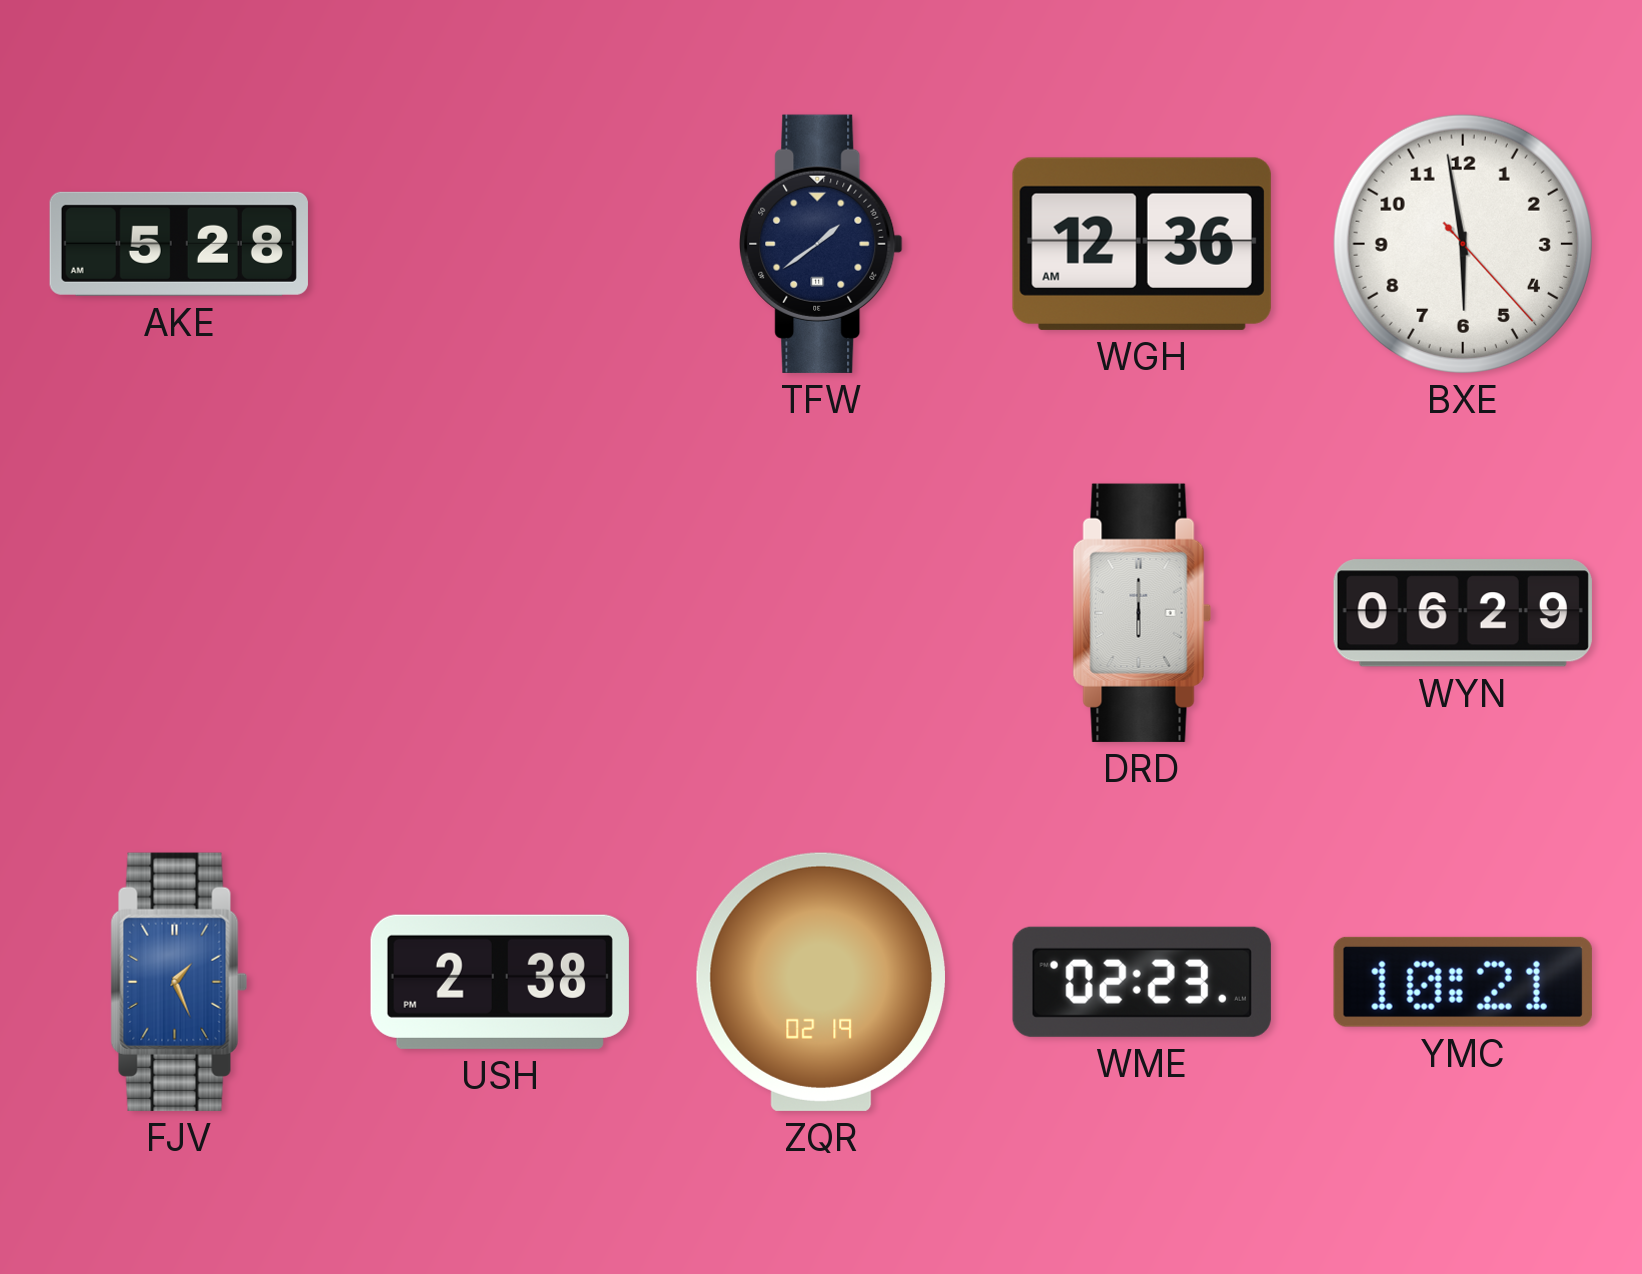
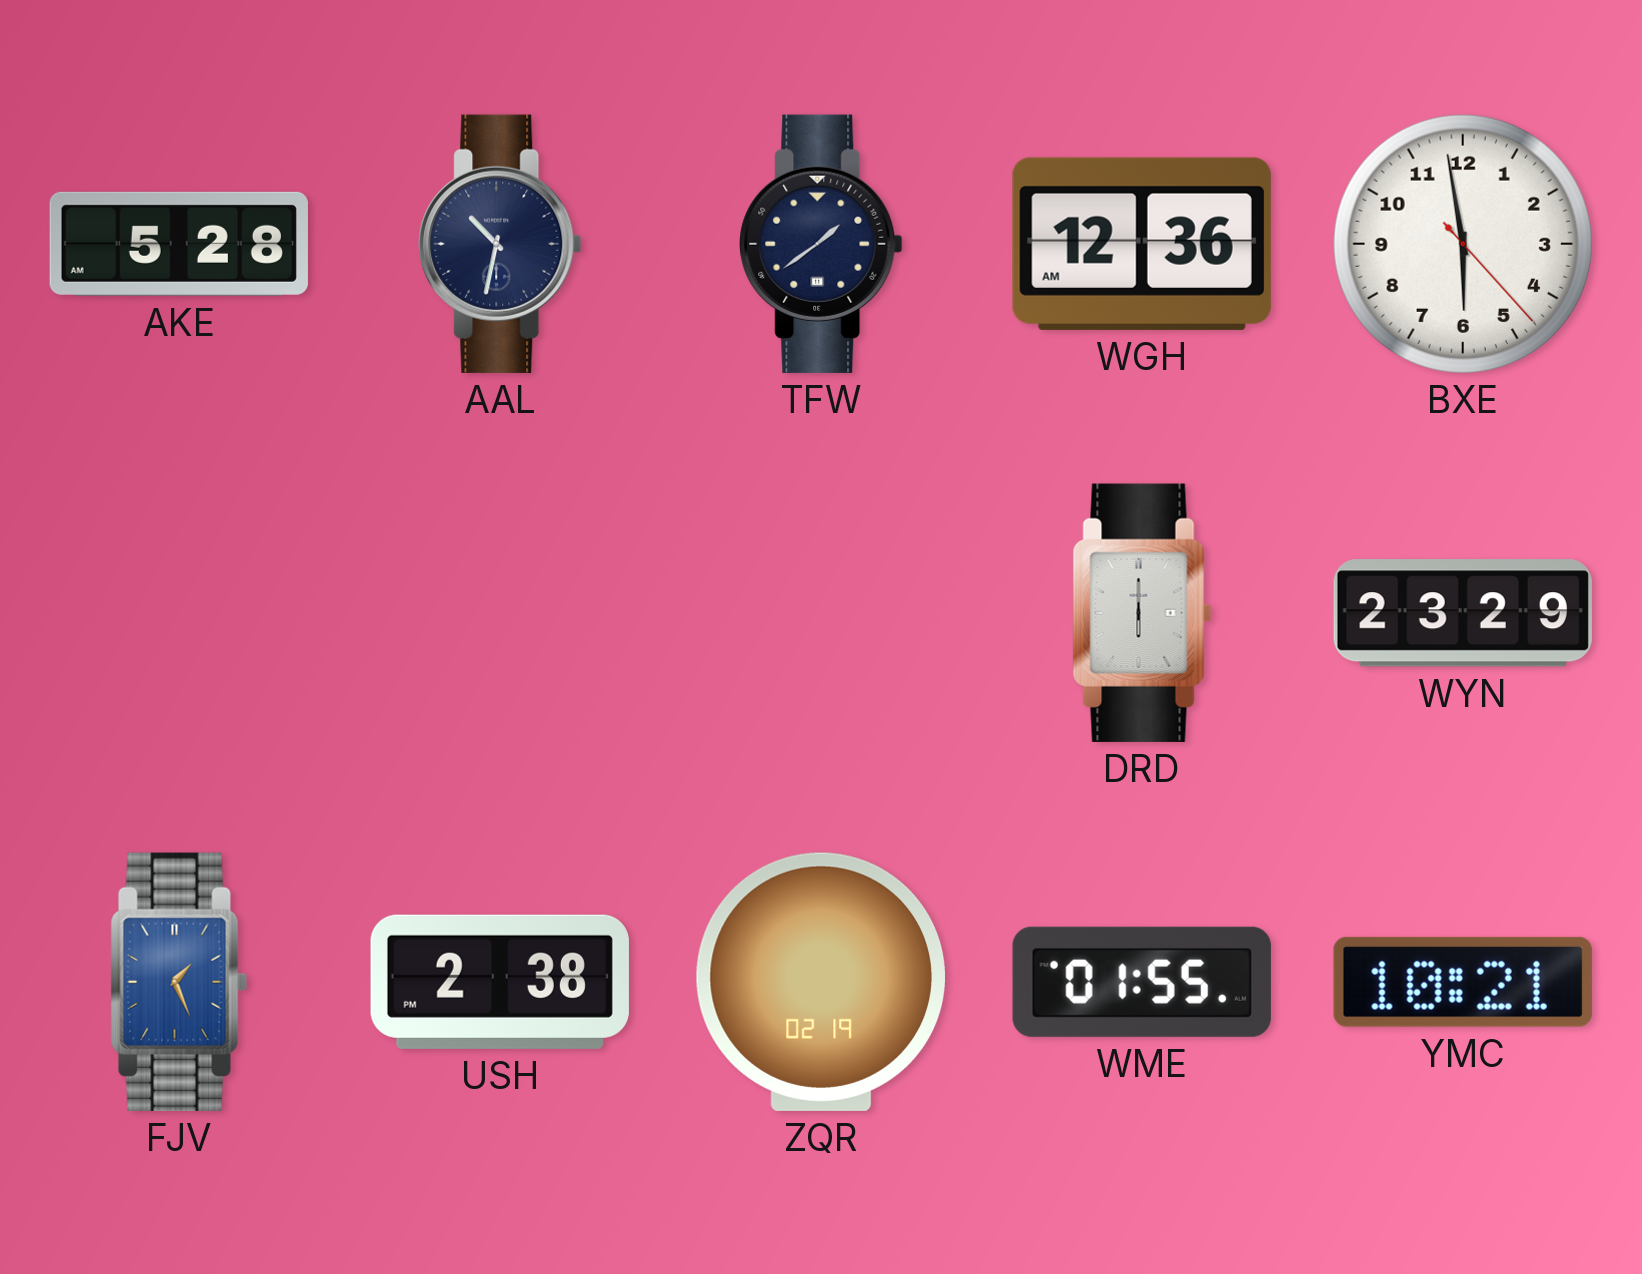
AAL: none -> 10:32 (500, 244)
WYN: 06:29 -> 23:29 (1463, 613)
WME: 02:23 -> 01:55 (1142, 982)
